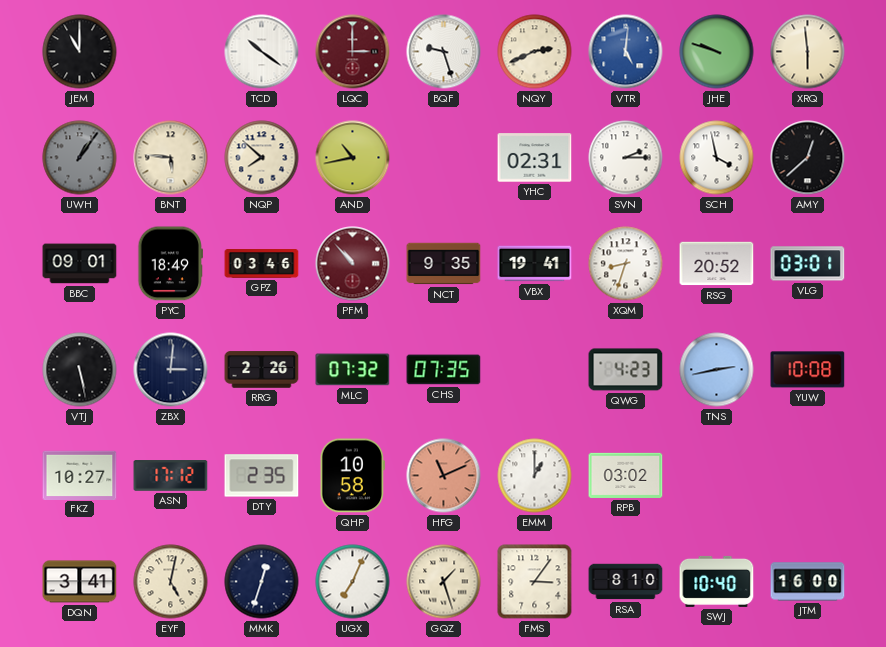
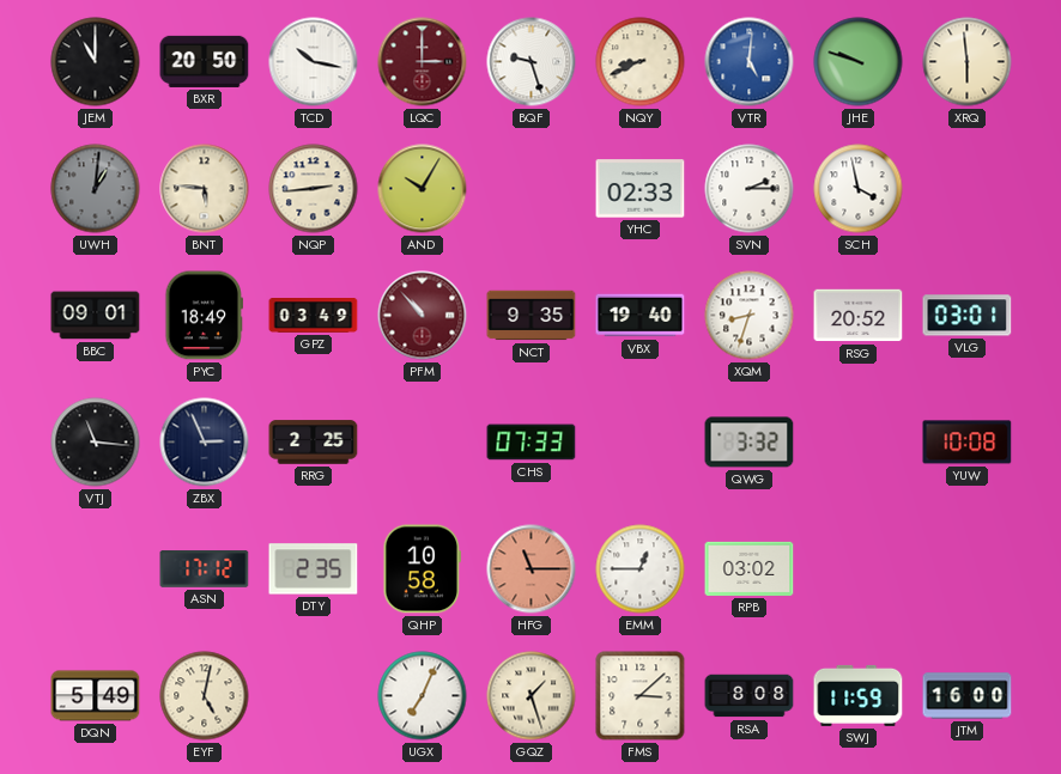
BXR: none -> 20:50 (205, 61)
TCD: 10:21 -> 10:17 (314, 62)
NQY: 2:41 -> 8:41 (641, 62)
UWH: 1:06 -> 1:01 (96, 189)
NQP: 7:52 -> 2:44 (314, 189)
AND: 10:43 -> 10:05 (423, 189)
YHC: 02:31 -> 02:33 (641, 189)
AMY: 12:38 -> none (808, 158)
GPZ: 03:46 -> 03:49 (314, 316)
VBX: 19:41 -> 19:40 (641, 316)
VTJ: 5:28 -> 11:16 (96, 443)
ZBX: 3:01 -> 2:56 (205, 443)
RRG: 2:26 -> 2:25 (314, 443)
MLC: 07:32 -> none (353, 370)
CHS: 07:35 -> 07:33 (532, 443)
QWG: 4:23 -> 3:32 (750, 443)
TNS: 2:43 -> none (717, 370)
FKZ: 10:27 -> none (80, 475)
HFG: 11:11 -> 11:15 (532, 569)
EMM: 1:00 -> 12:45 (641, 569)
DQN: 3:41 -> 5:49 (96, 696)
MMK: 12:33 -> none (262, 582)
FMS: 3:06 -> 3:08 (641, 696)
RSA: 8:10 -> 8:08 (750, 696)
SWJ: 10:40 -> 11:59 (859, 695)
